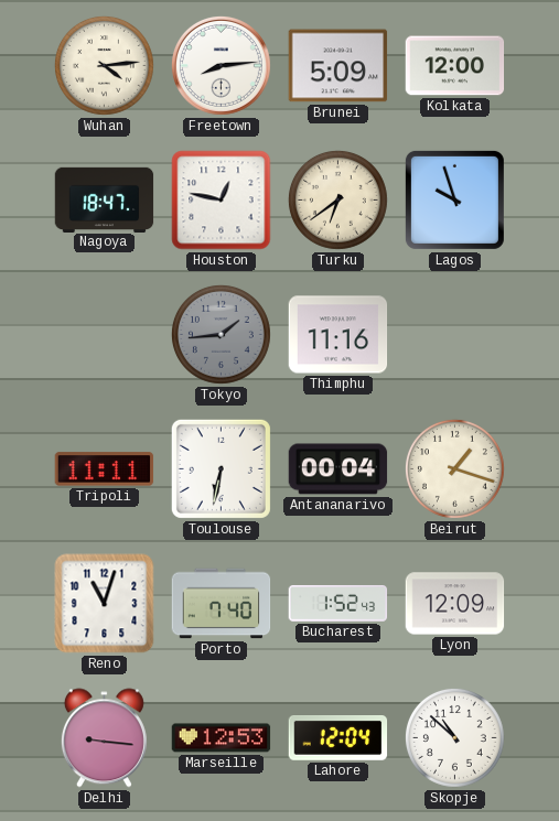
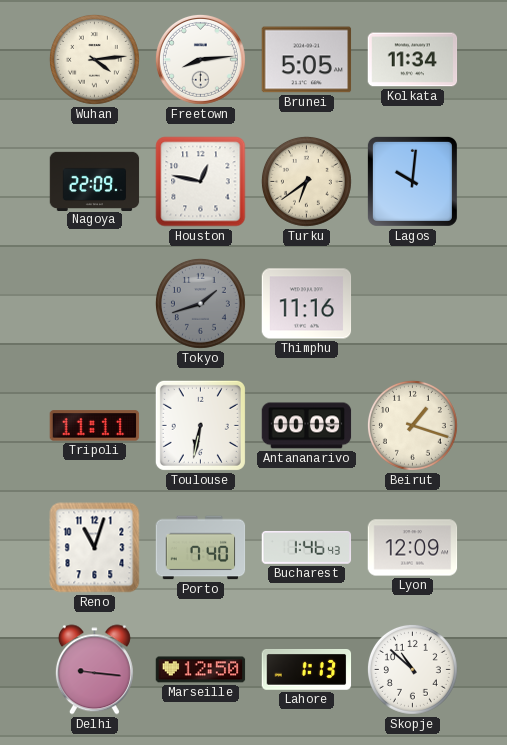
Brunei: 5:09 -> 5:05 (307, 60)
Kolkata: 12:00 -> 11:34 (413, 60)
Nagoya: 18:47 -> 22:09 (95, 181)
Lagos: 9:57 -> 10:01 (412, 181)
Tokyo: 1:44 -> 1:42 (200, 303)
Antananarivo: 00:04 -> 00:09 (307, 426)
Bucharest: 1:52 -> 1:46 (307, 547)
Marseille: 12:53 -> 12:50 (201, 670)
Lahore: 12:04 -> 1:13 (307, 670)
